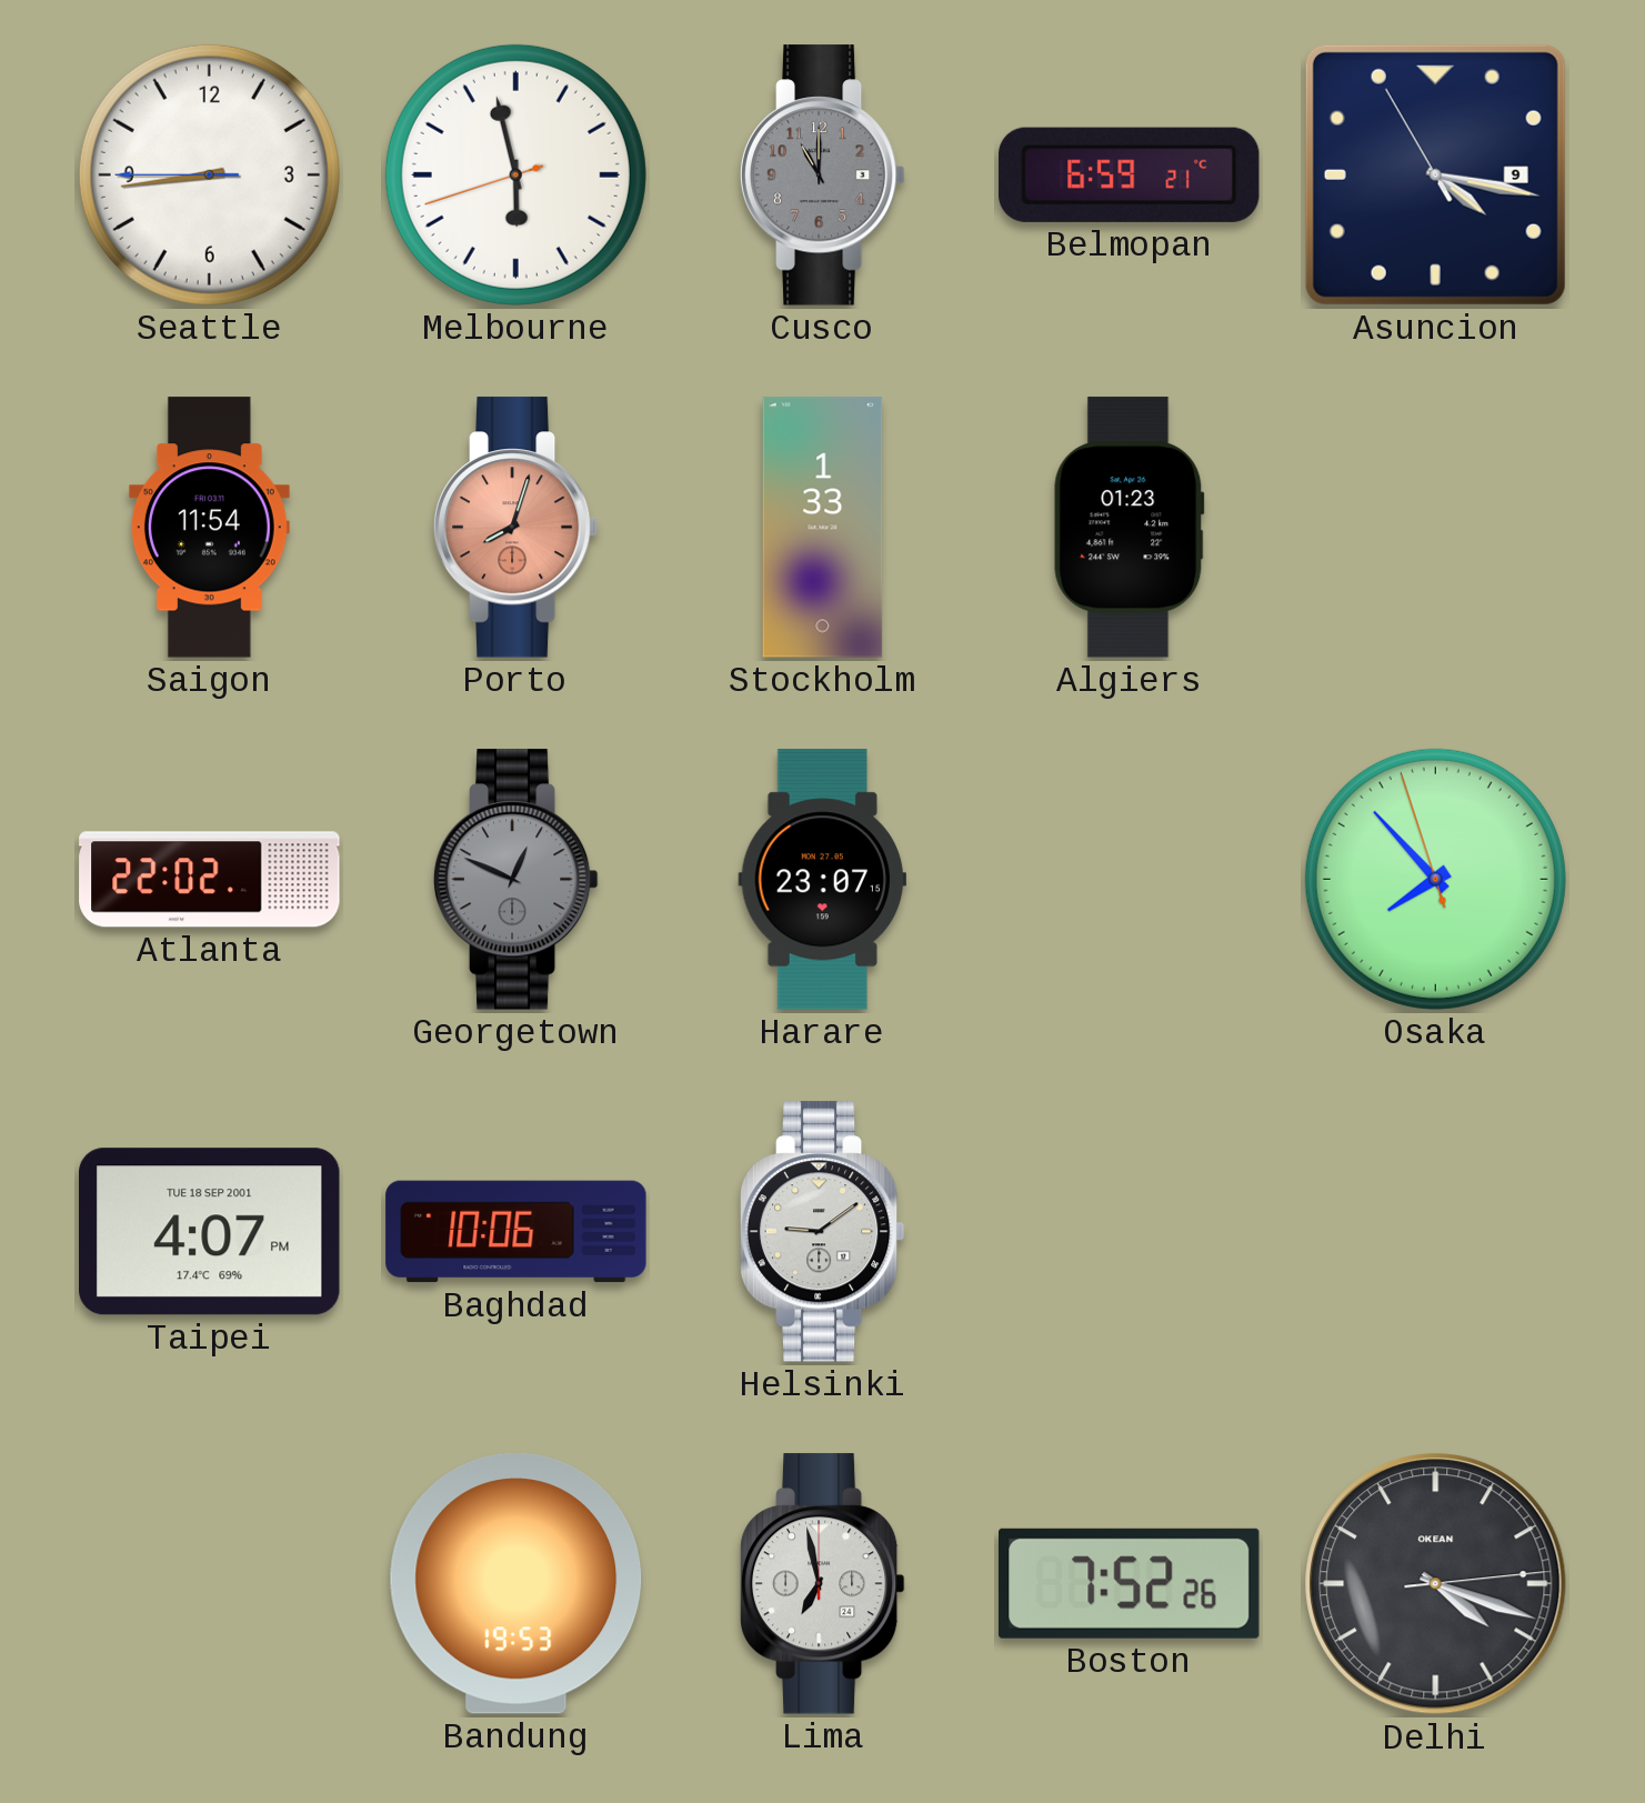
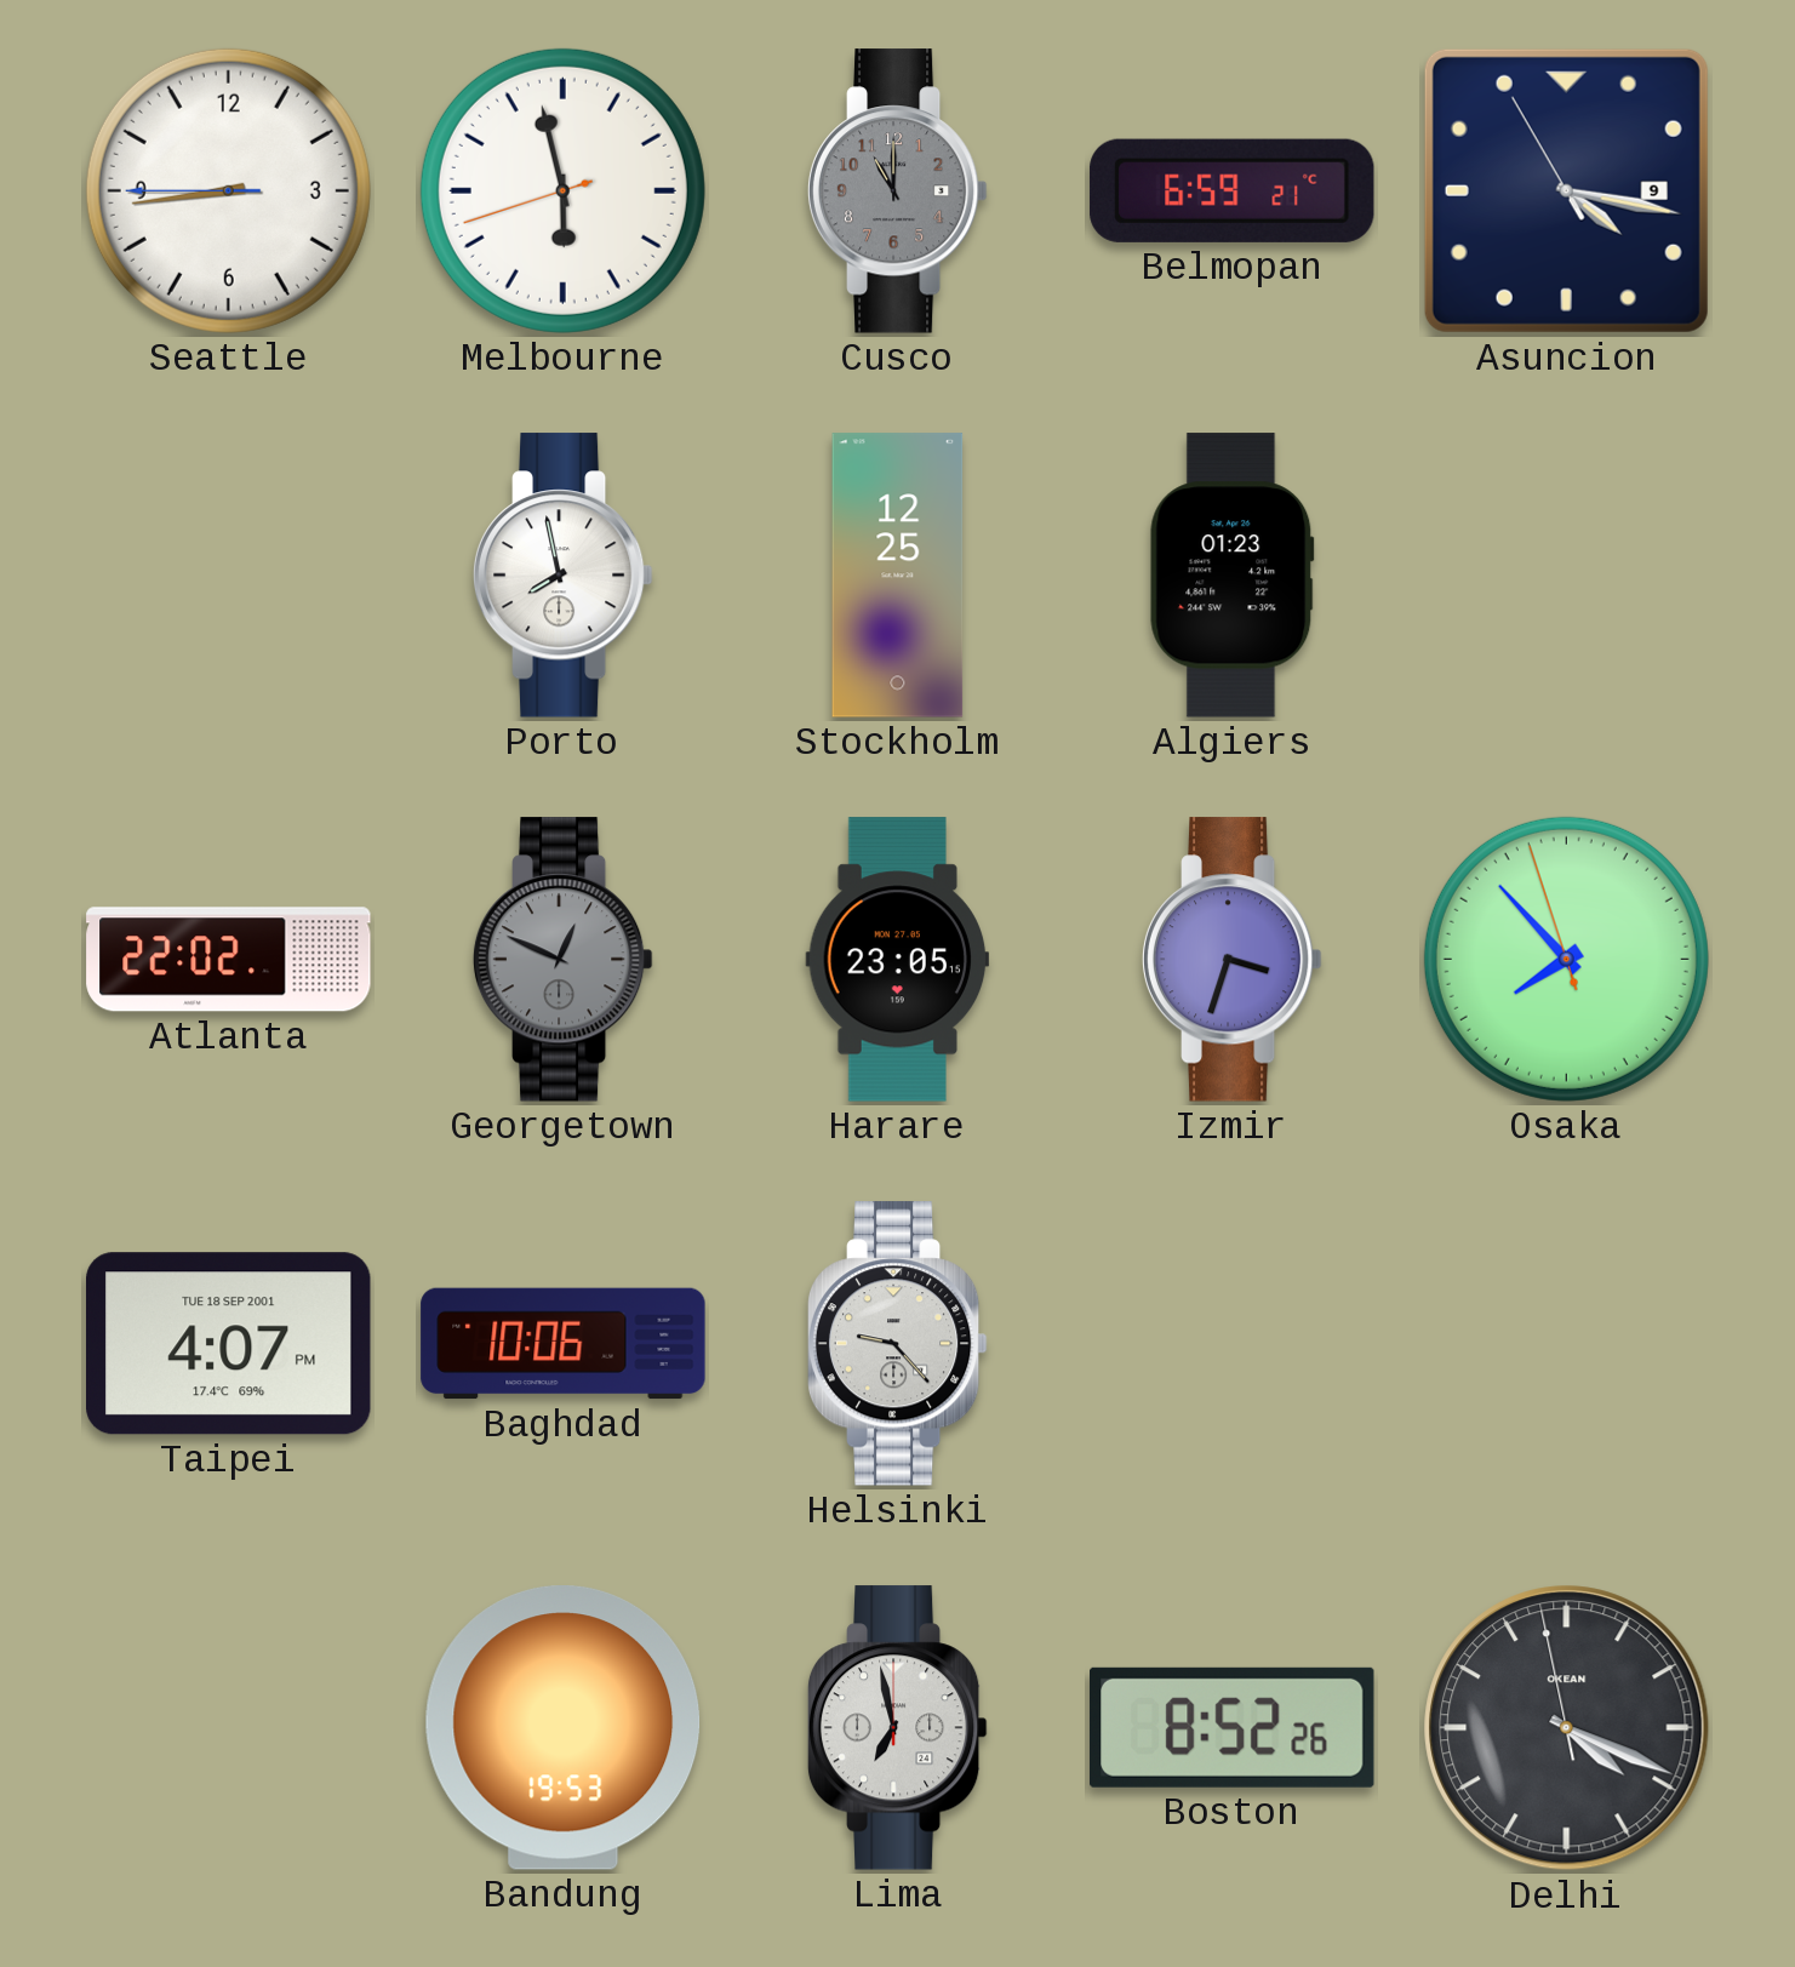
Saigon: 11:54 -> none (209, 528)
Porto: 8:03 -> 7:58 (562, 576)
Porto dial: salmon -> white (562, 576)
Stockholm: 1:33 -> 12:25 (898, 576)
Harare: 23:07 -> 23:05 (898, 960)
Izmir: none -> 3:33 (1231, 960)
Helsinki: 9:09 -> 9:23 (897, 1344)
Boston: 7:52 -> 8:52 (1233, 1727)
Delhi: 4:18:14 -> 4:18:58 (1567, 1728)
